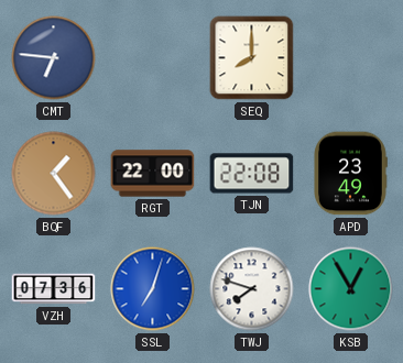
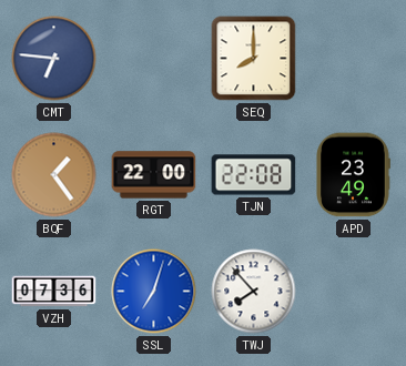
TWJ: 7:48 -> 7:53 (254, 292)
KSB: 12:55 -> none (351, 289)
